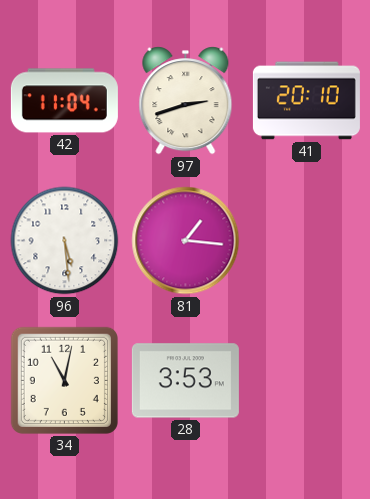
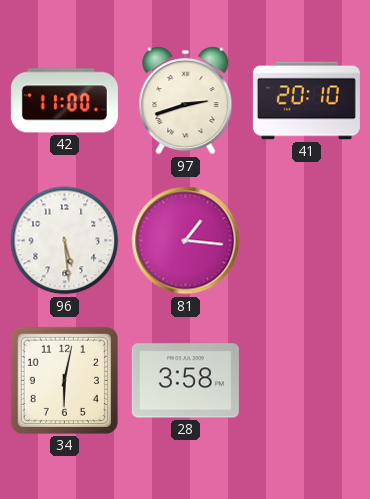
42: 11:04 -> 11:00 (64, 101)
34: 11:02 -> 6:02 (64, 380)
28: 3:53 -> 3:58 (185, 381)
